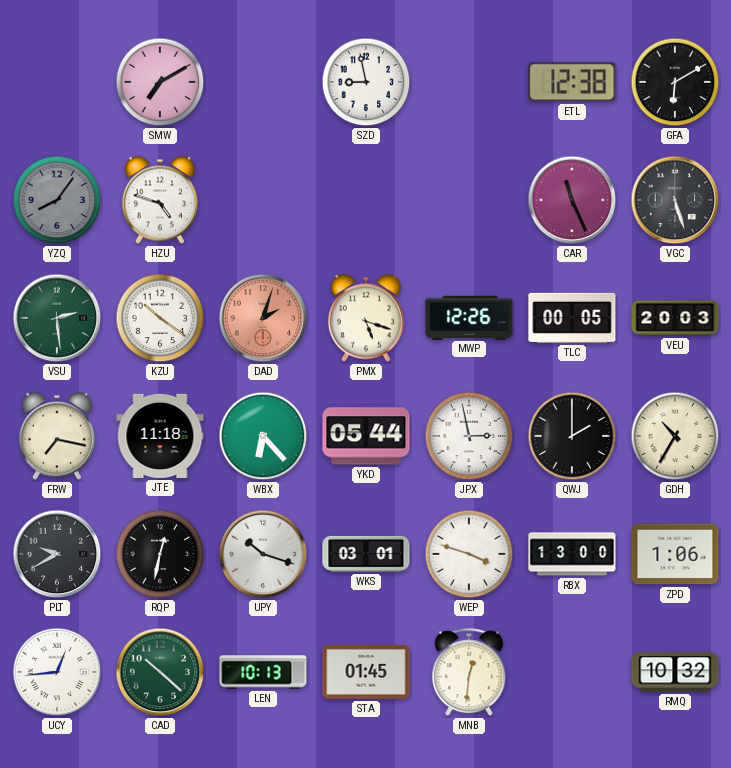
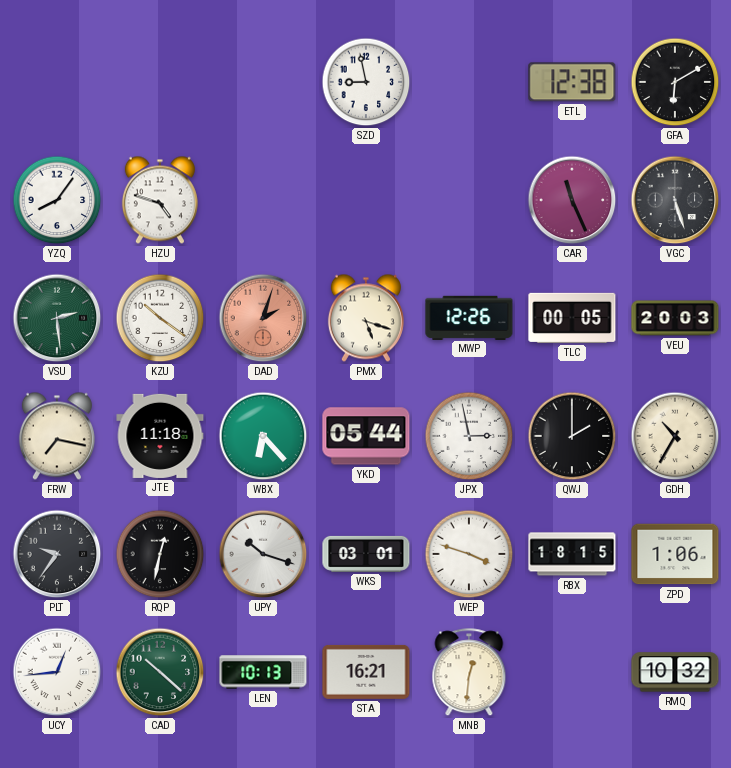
SMW: 7:10 -> none (160, 82)
YZQ dial: grey -> white (57, 200)
PLT: 9:40 -> 9:36 (57, 554)
RBX: 13:00 -> 18:15 (572, 554)
STA: 01:45 -> 16:21 (366, 672)
